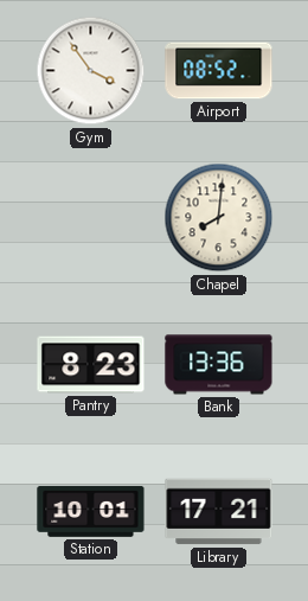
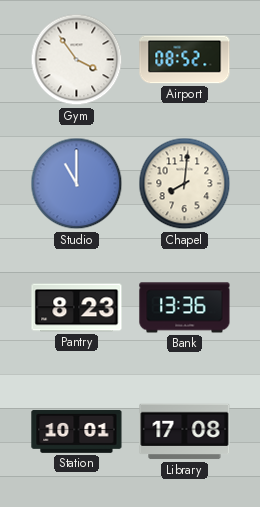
Studio: none -> 11:00 (77, 184)
Library: 17:21 -> 17:08 (185, 432)
